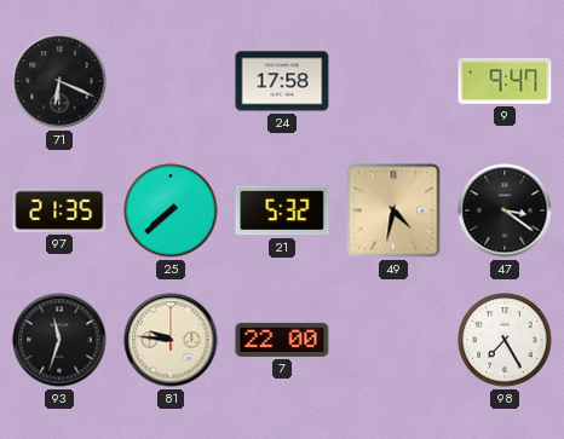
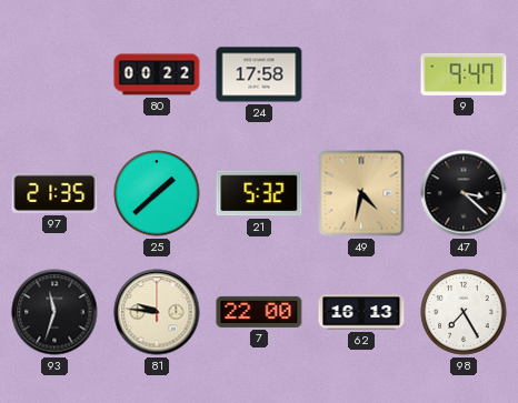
71: 6:19 -> none (59, 81)
80: none -> 00:22 (157, 74)
25: 7:38 -> 1:38 (157, 193)
47: 3:21 -> 3:22 (464, 193)
62: none -> 16:13 (361, 312)
